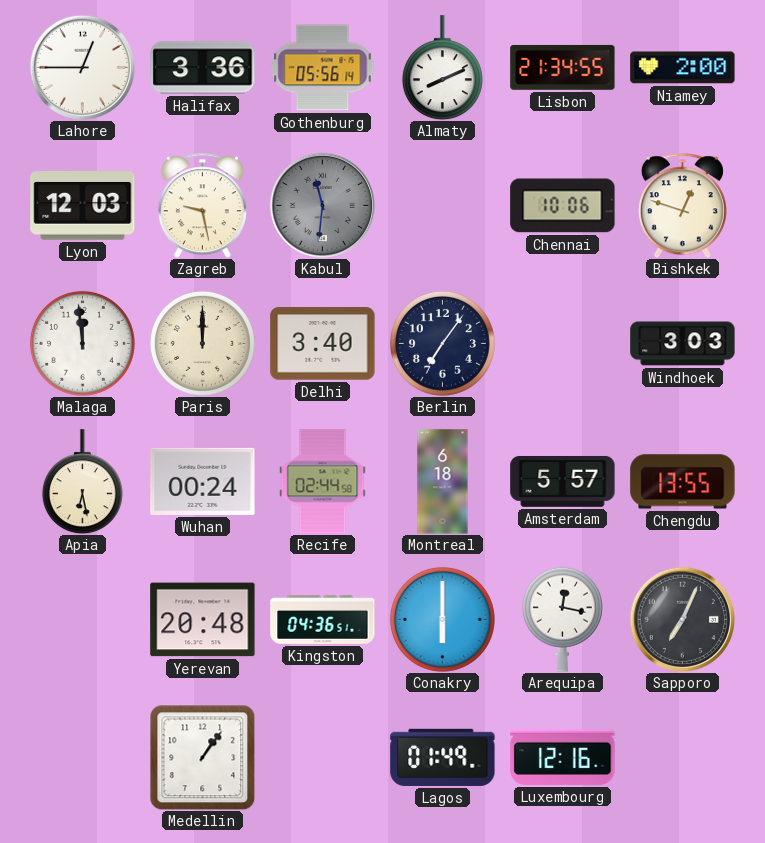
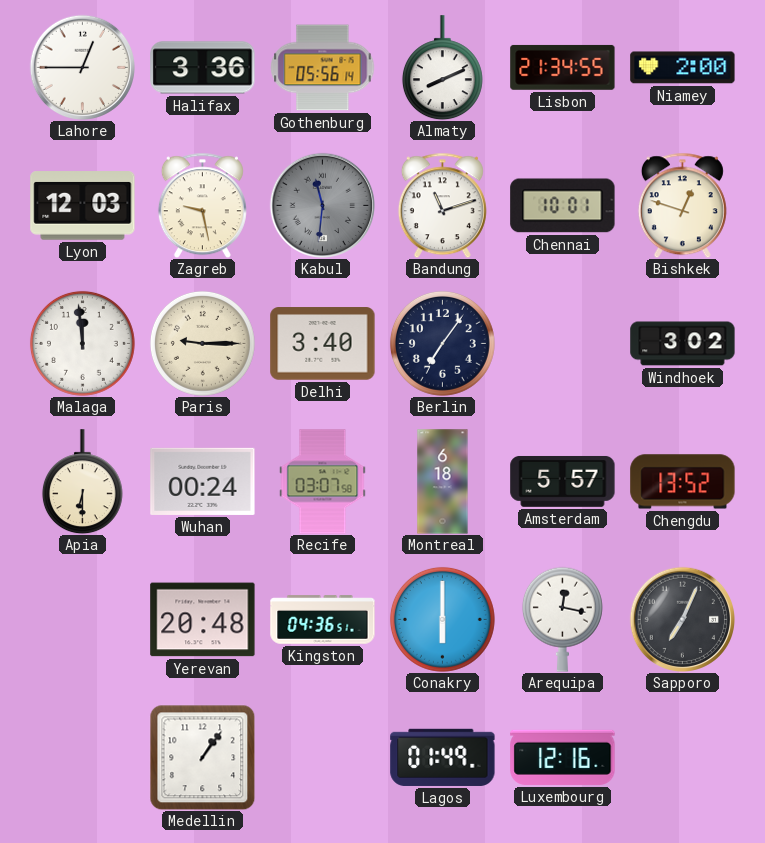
Bandung: none -> 11:12 (442, 205)
Chennai: 10:06 -> 10:01 (563, 206)
Paris: 12:00 -> 9:15 (202, 343)
Windhoek: 3:03 -> 3:02 (683, 344)
Apia: 6:28 -> 6:30 (82, 482)
Recife: 02:44 -> 03:07 (323, 482)
Chengdu: 13:55 -> 13:52 (683, 482)
